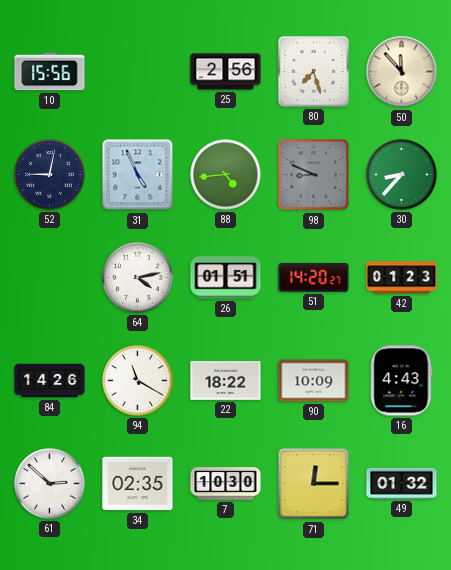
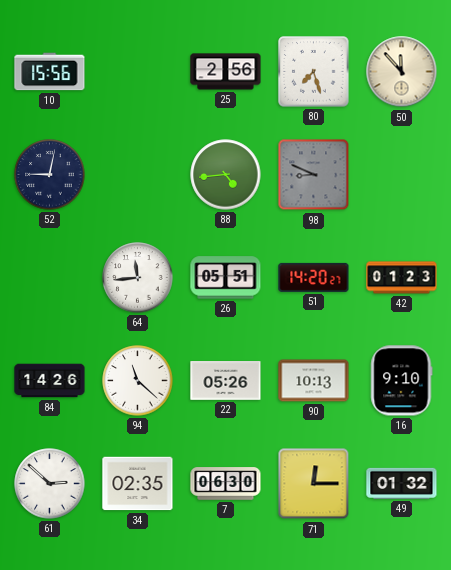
31: 4:56 -> none (138, 175)
30: 8:37 -> none (402, 175)
64: 4:13 -> 11:44 (138, 278)
26: 01:51 -> 05:51 (226, 278)
94: 11:20 -> 11:22 (138, 381)
22: 18:22 -> 05:26 (226, 381)
90: 10:09 -> 10:13 (314, 381)
16: 4:43 -> 9:10 (402, 381)
7: 10:30 -> 06:30 (226, 484)
